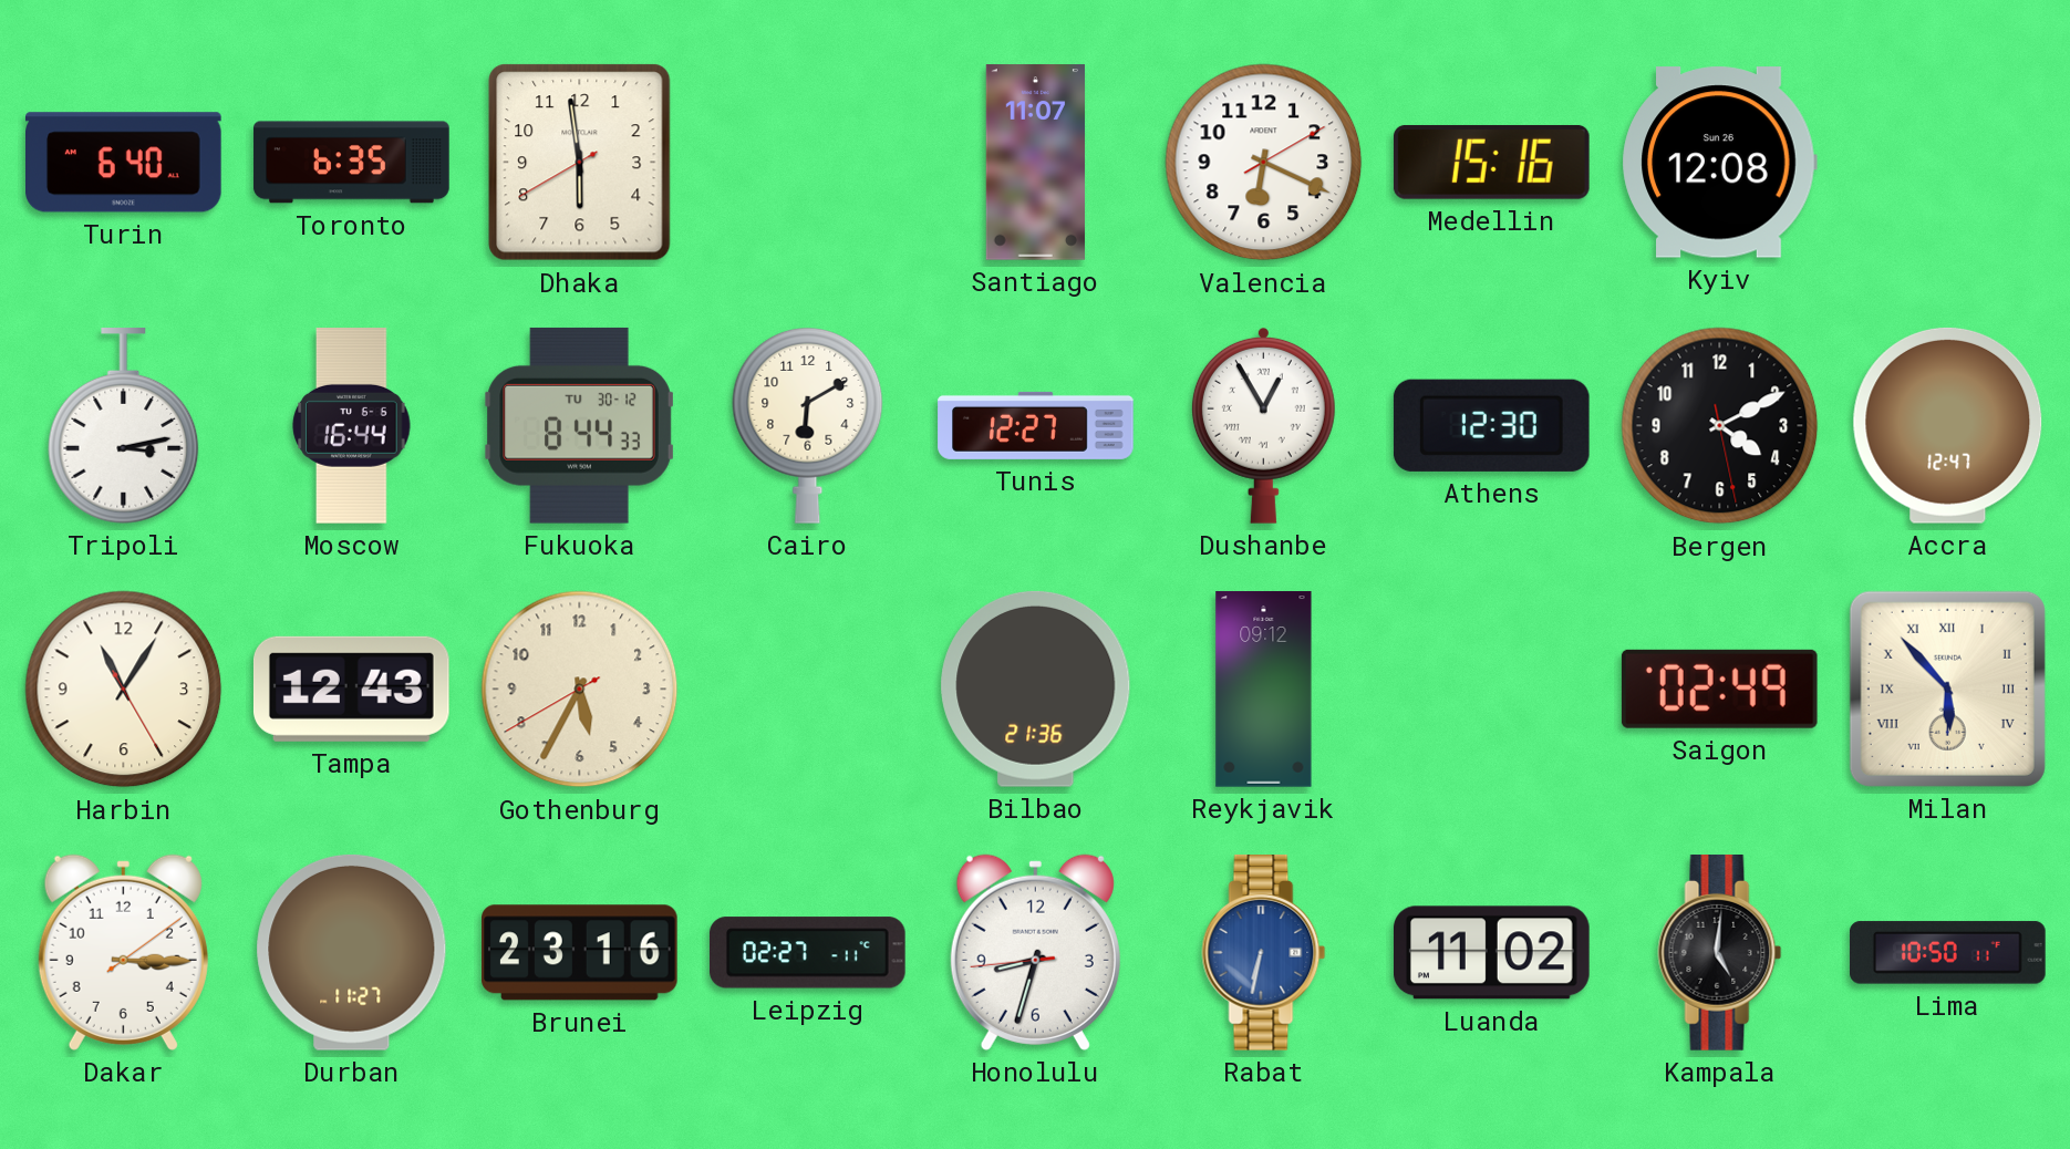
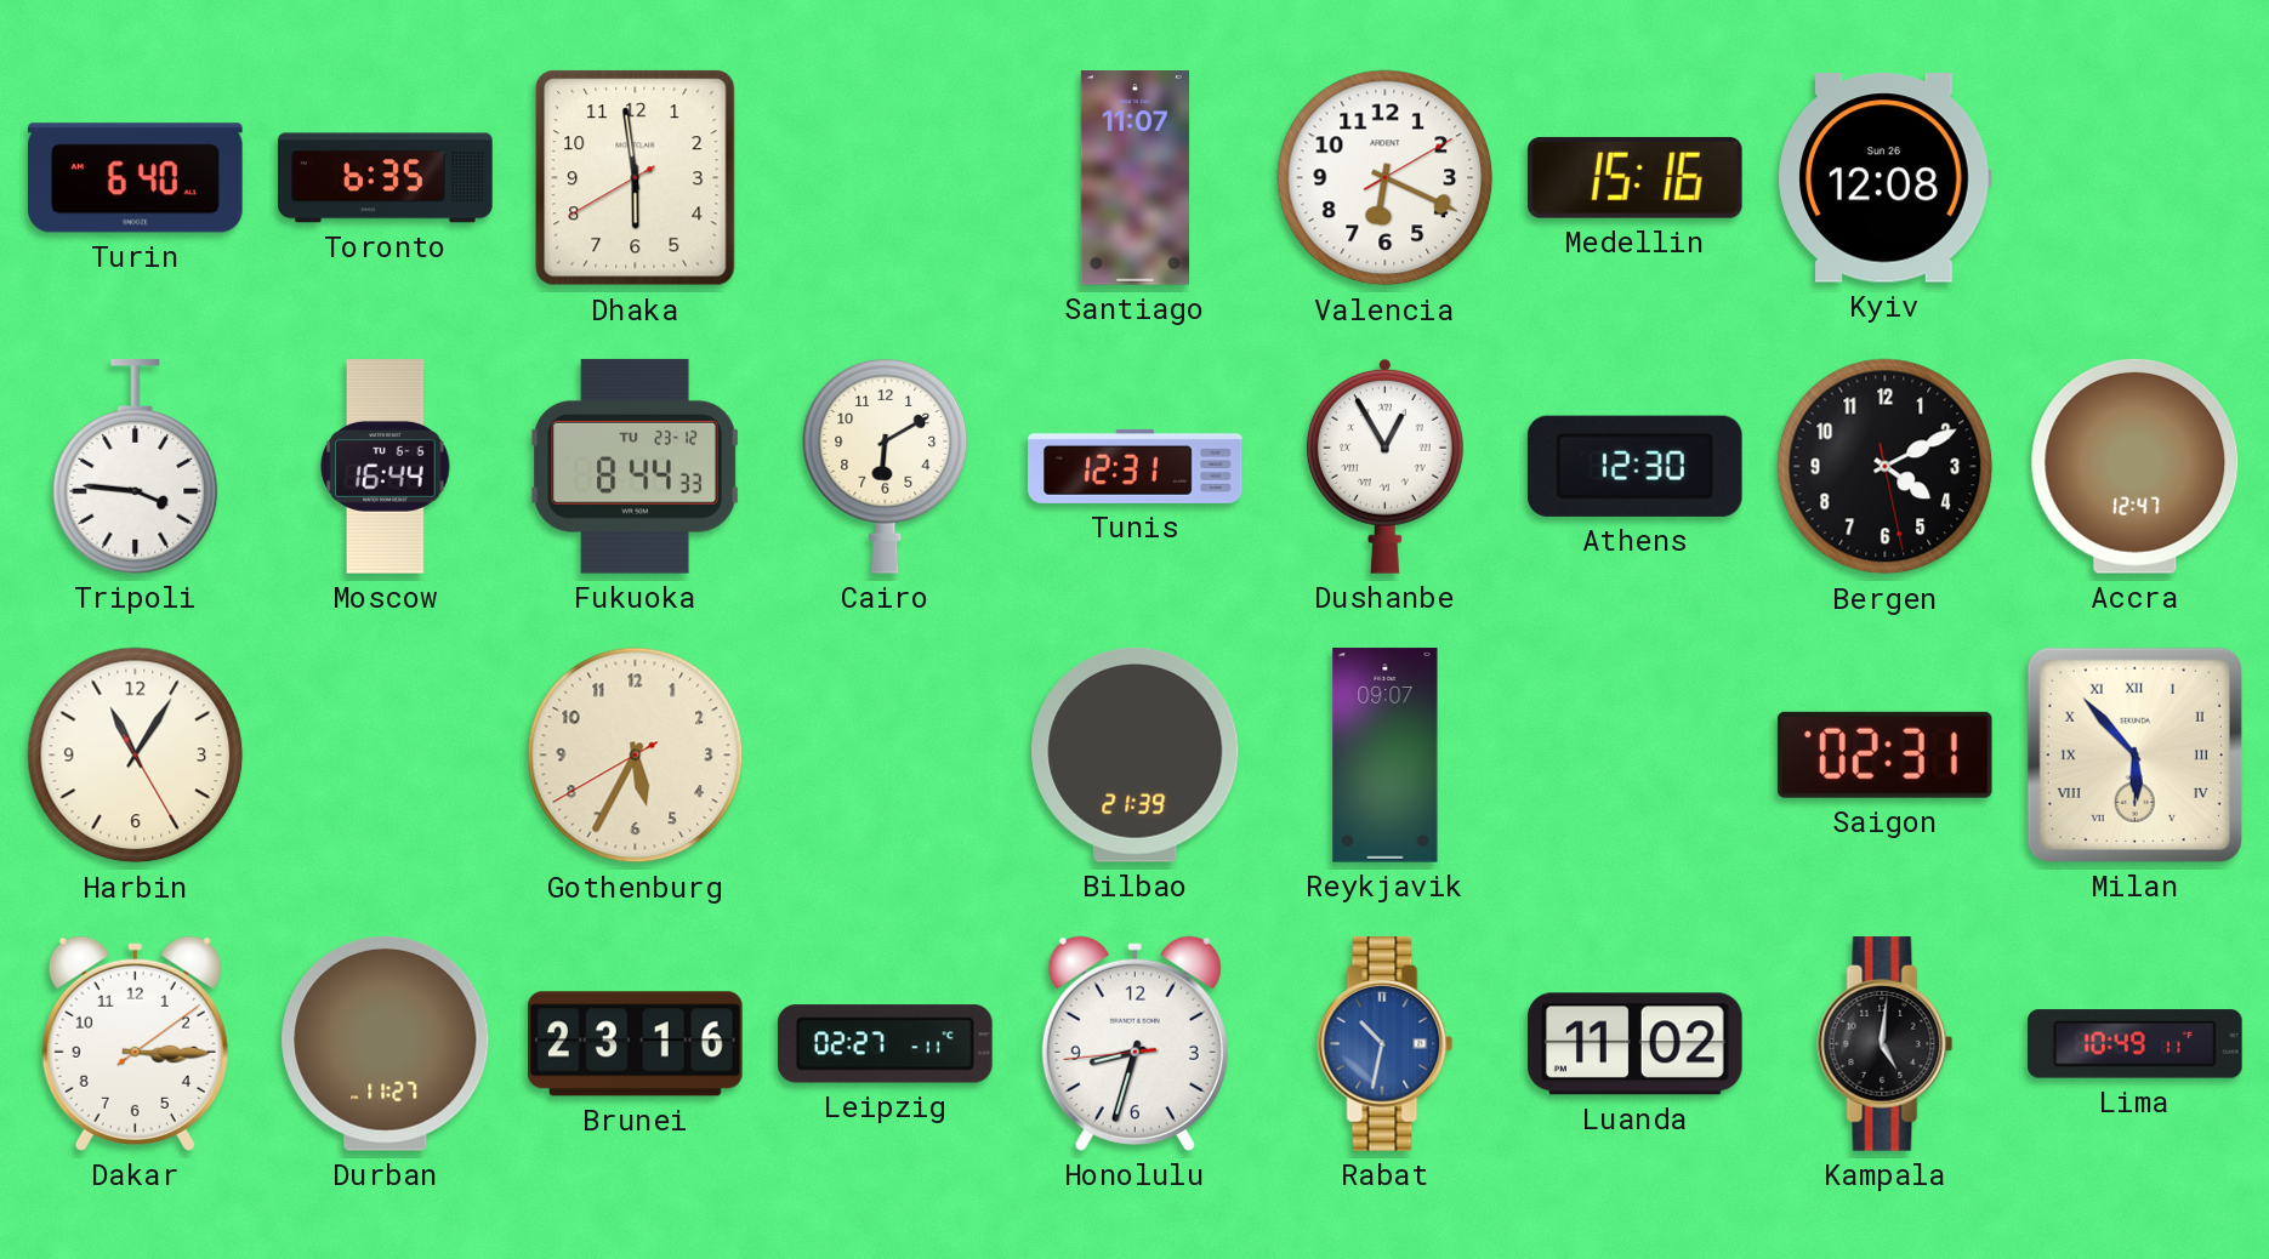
Tripoli: 3:13 -> 3:46 (136, 467)
Fukuoka date: TU 30-12 -> TU 23-12 (635, 466)
Tunis: 12:27 -> 12:31 (1136, 466)
Tampa: 12:43 -> none (351, 689)
Bilbao: 21:36 -> 21:39 (1136, 754)
Reykjavik: 09:12 -> 09:07 (1386, 756)
Saigon: 02:49 -> 02:31 (1884, 754)
Rabat: 6:32 -> 10:32 (1386, 1044)
Lima: 10:50 -> 10:49 (2136, 1044)
